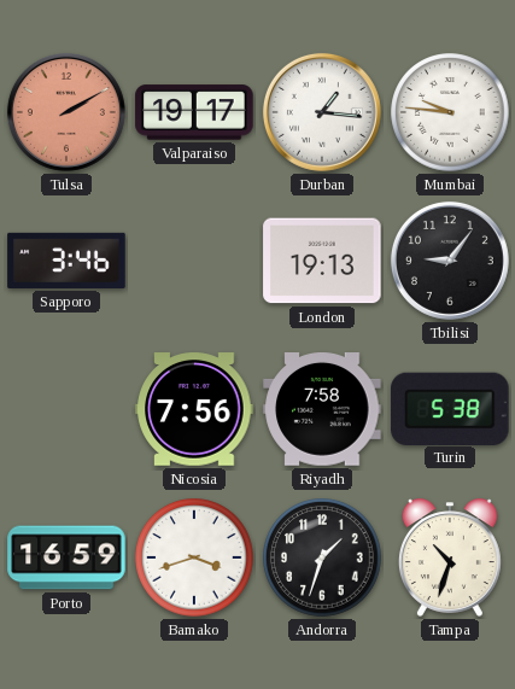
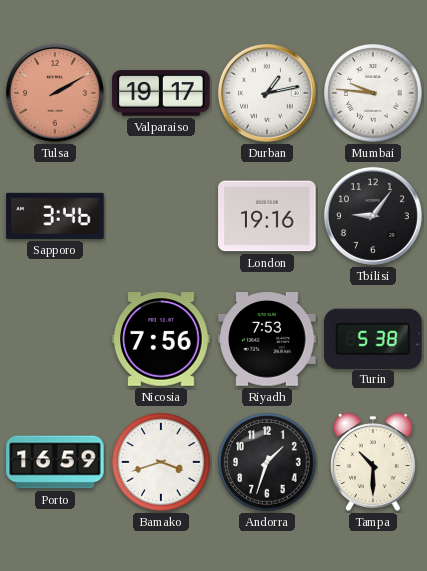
Durban: 1:16 -> 1:13 (267, 93)
London: 19:13 -> 19:16 (267, 216)
Riyadh: 7:58 -> 7:53 (267, 340)
Tampa: 10:33 -> 10:30 (373, 462)
